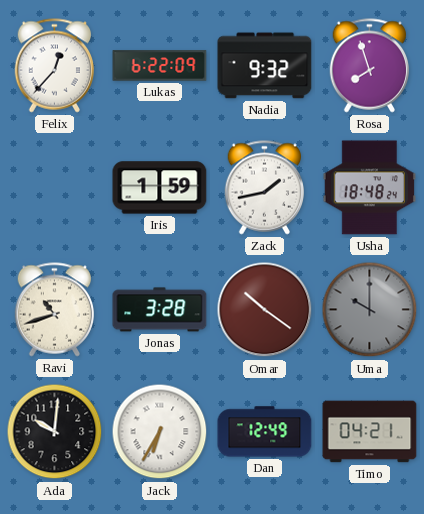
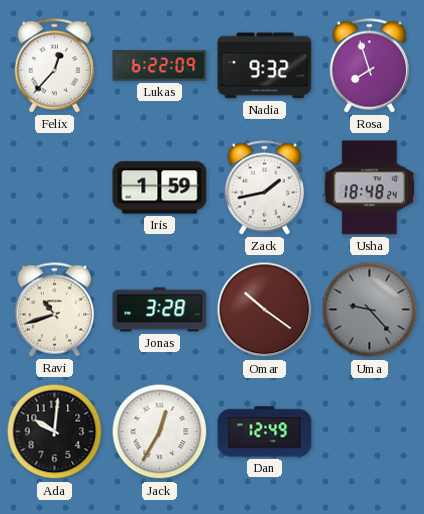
Uma: 10:00 -> 9:23 (370, 310)
Jack: 6:35 -> 12:35 (160, 432)
Timo: 04:21 -> none (370, 432)
